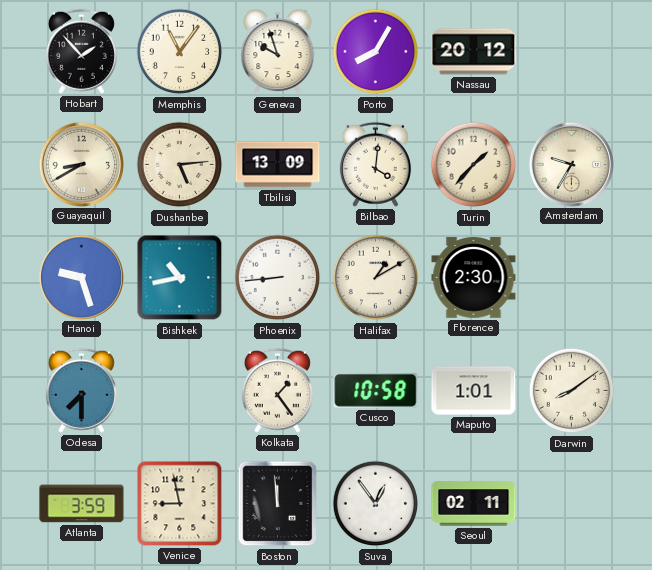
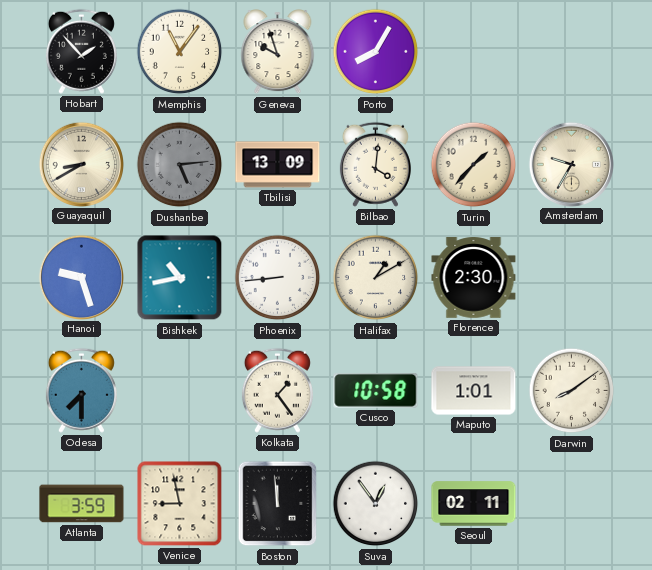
Nassau: 20:12 -> none (474, 52)
Dushanbe dial: cream -> grey (180, 165)
